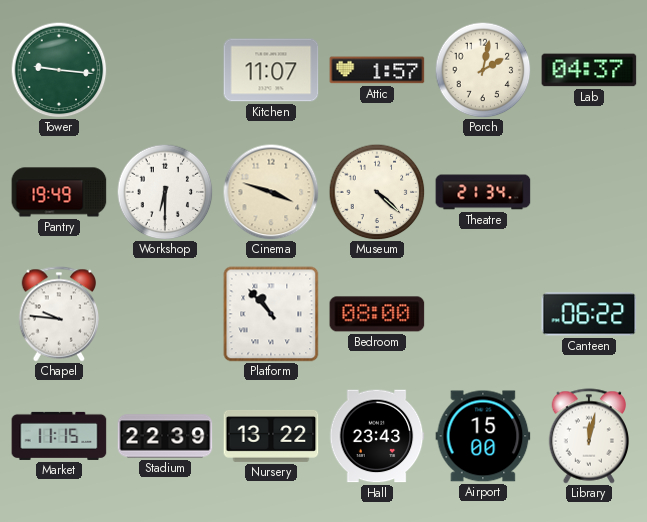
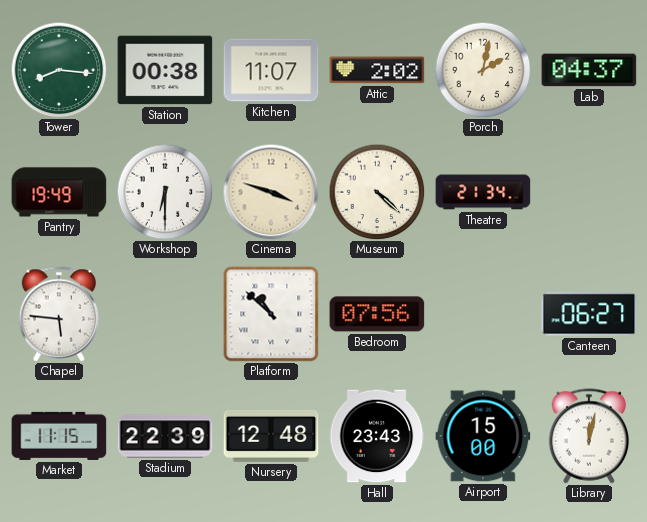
Tower: 9:16 -> 8:16 (59, 70)
Station: none -> 00:38 (165, 70)
Attic: 1:57 -> 2:02 (377, 70)
Chapel: 9:46 -> 5:46 (59, 314)
Platform: 10:53 -> 10:52 (271, 314)
Bedroom: 08:00 -> 07:56 (377, 314)
Canteen: 06:22 -> 06:27 (589, 314)
Nursery: 13:22 -> 12:48 (271, 436)
